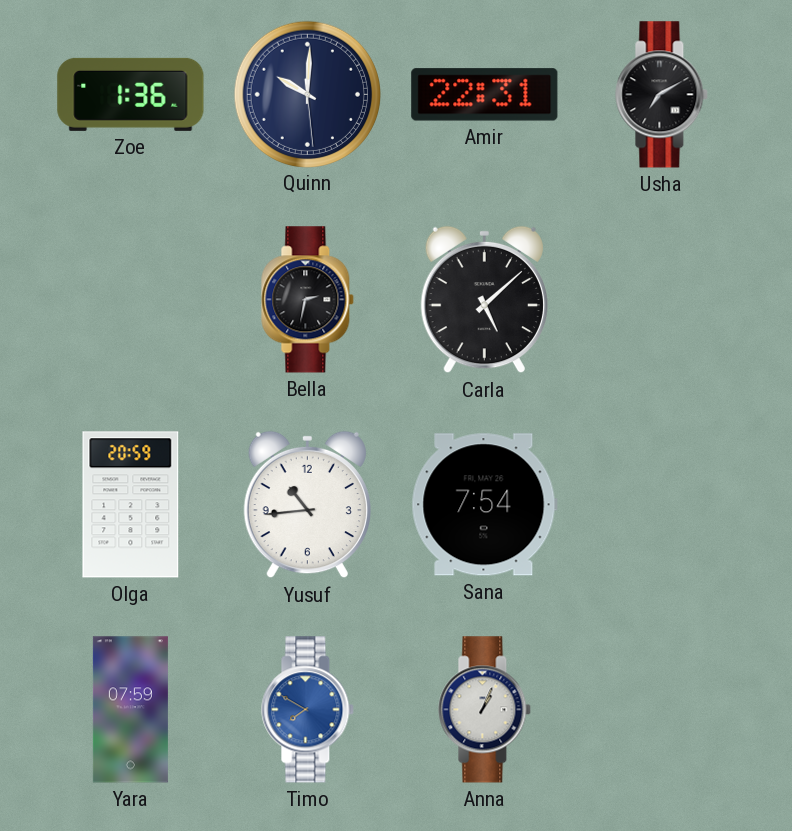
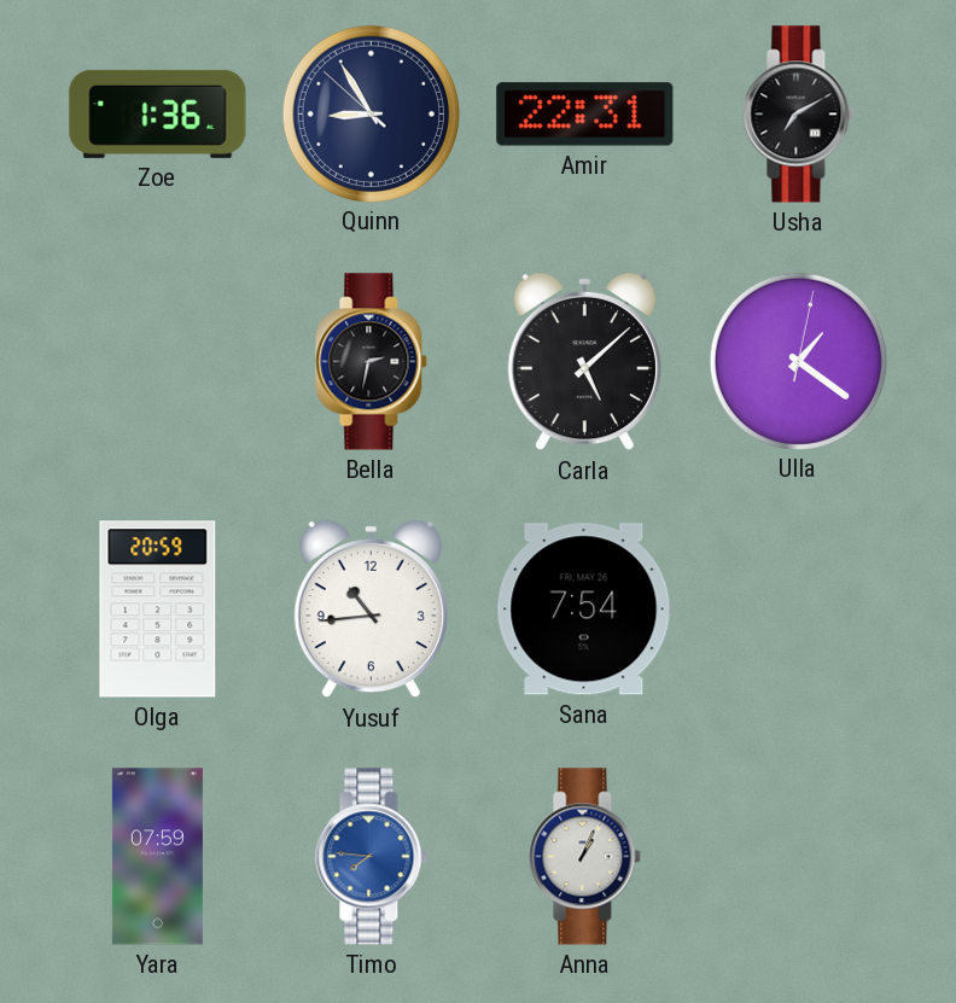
Quinn: 10:00 -> 8:54 (371, 113)
Ulla: none -> 1:21 (798, 361)
Timo: 7:50 -> 7:46 (372, 857)
